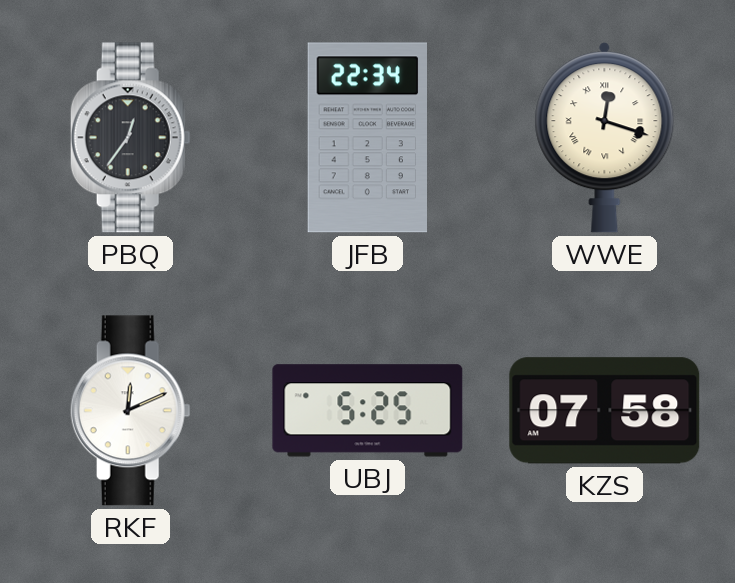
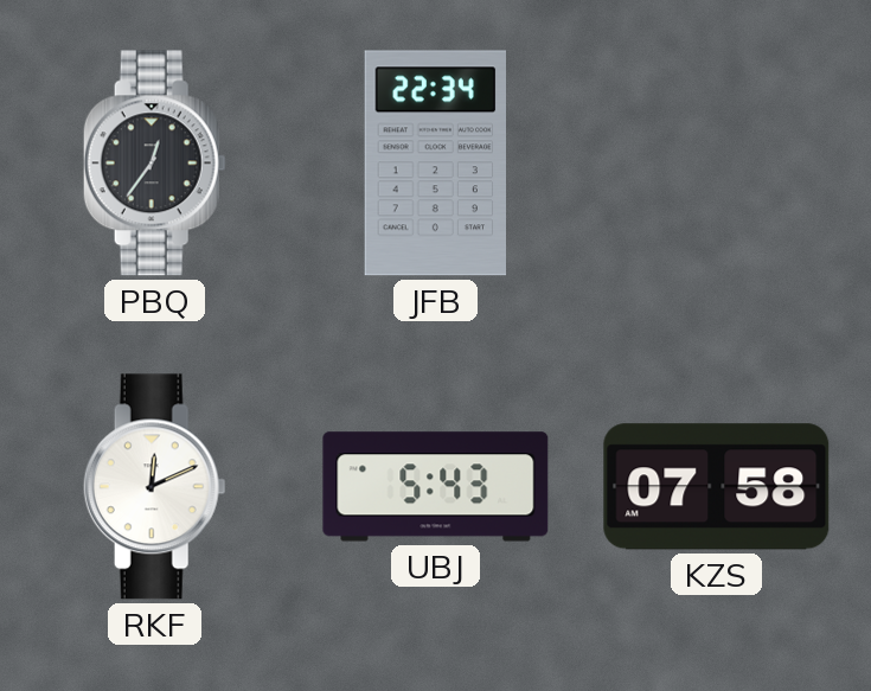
WWE: 12:18 -> none (605, 138)
UBJ: 5:25 -> 5:43 (436, 487)
